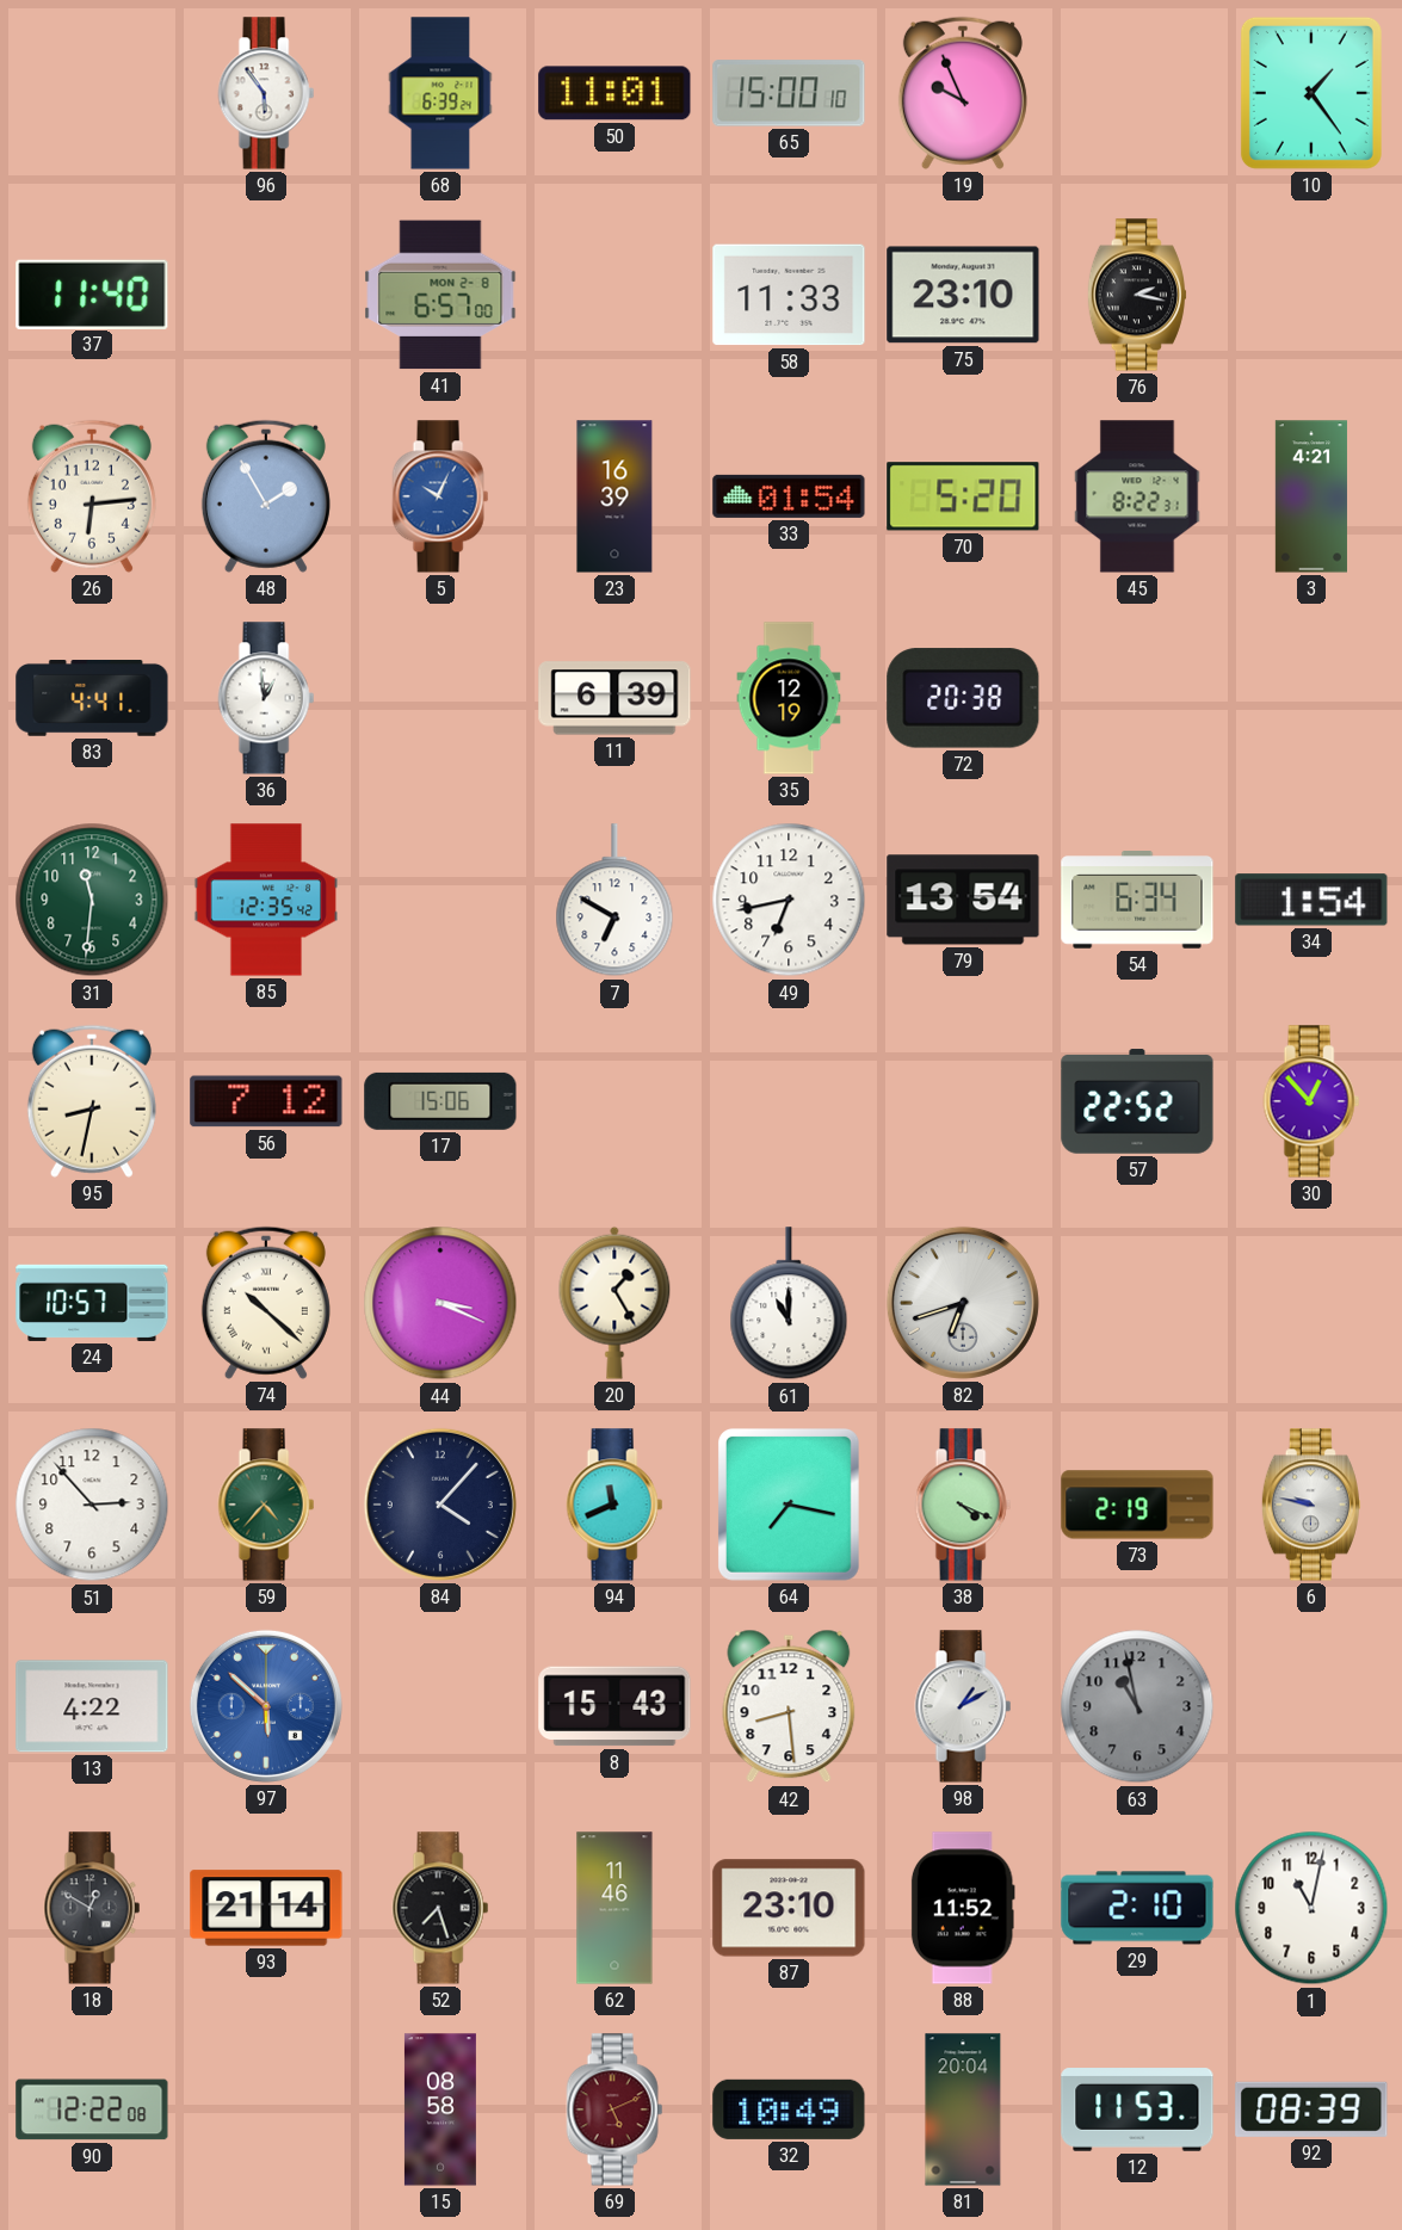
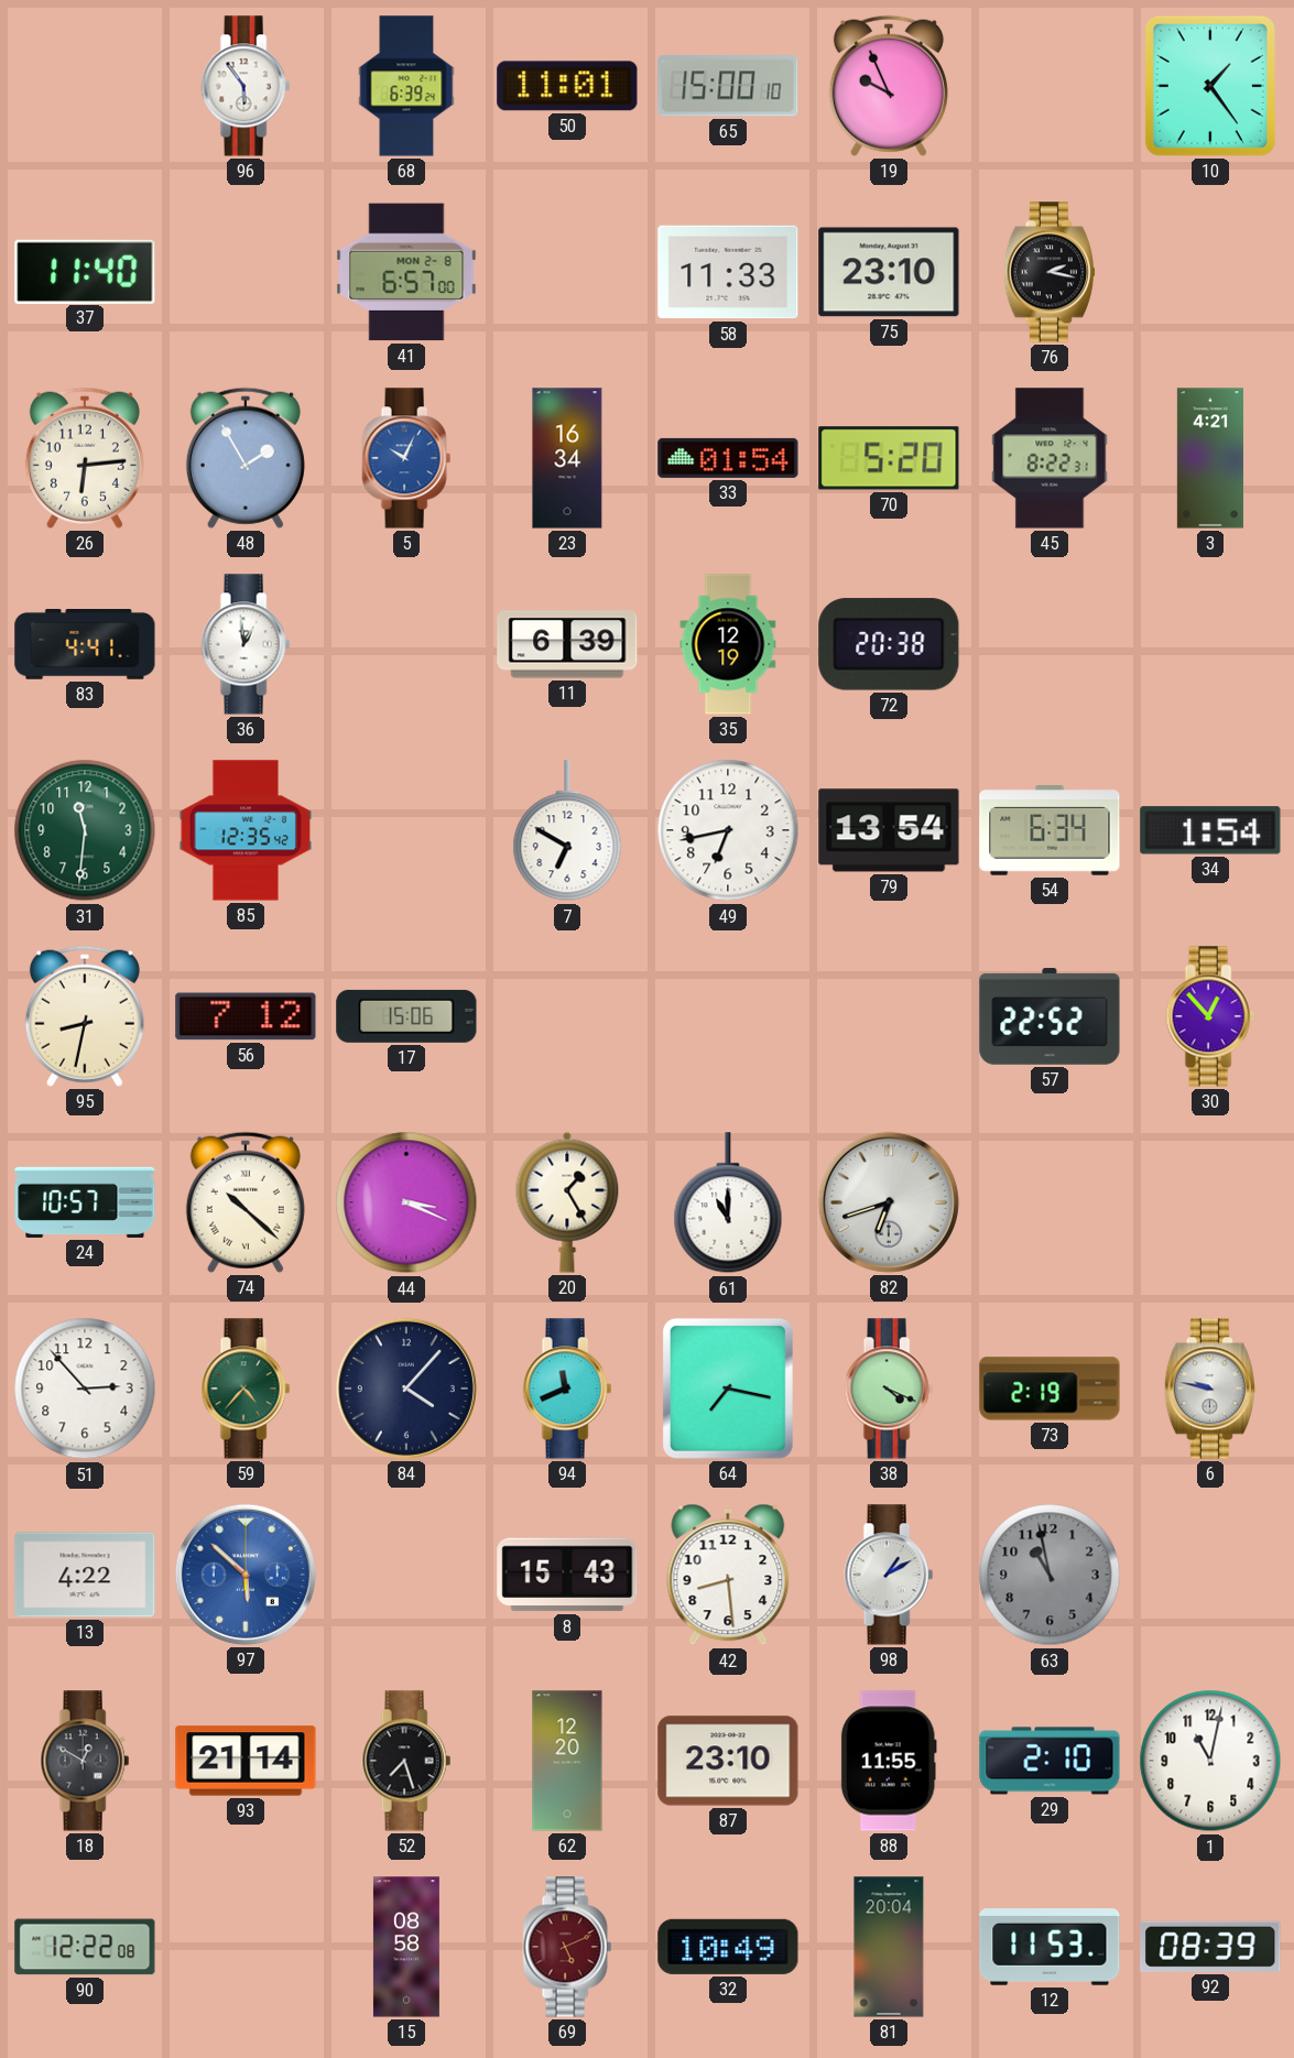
23: 16:39 -> 16:34 (567, 458)
62: 11:46 -> 12:20 (567, 1761)
88: 11:52 -> 11:55 (889, 1761)
